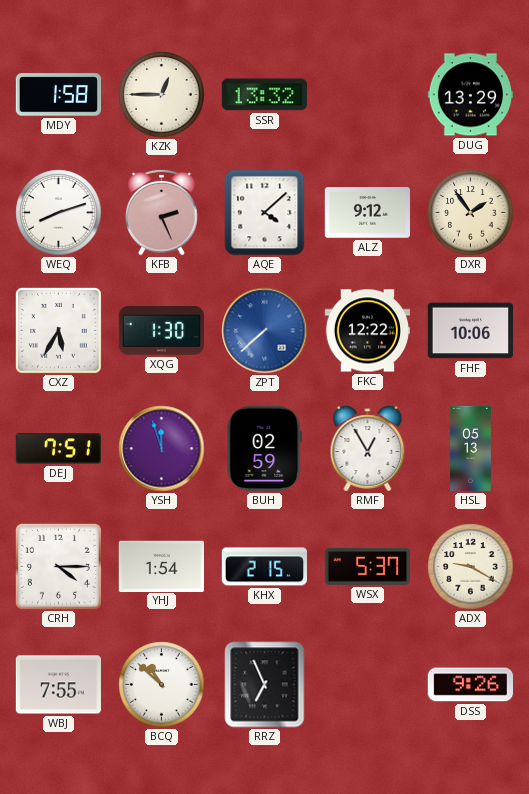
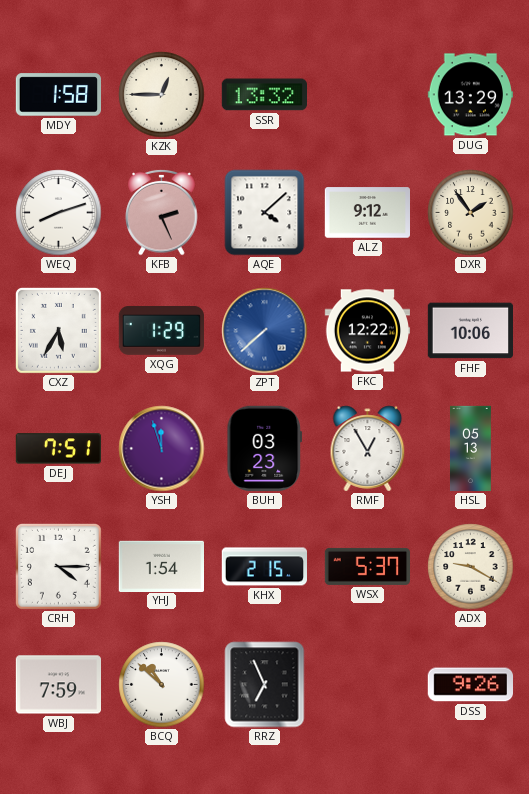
XQG: 1:30 -> 1:29 (161, 330)
BUH: 02:59 -> 03:23 (265, 448)
WBJ: 7:55 -> 7:59 (58, 685)
